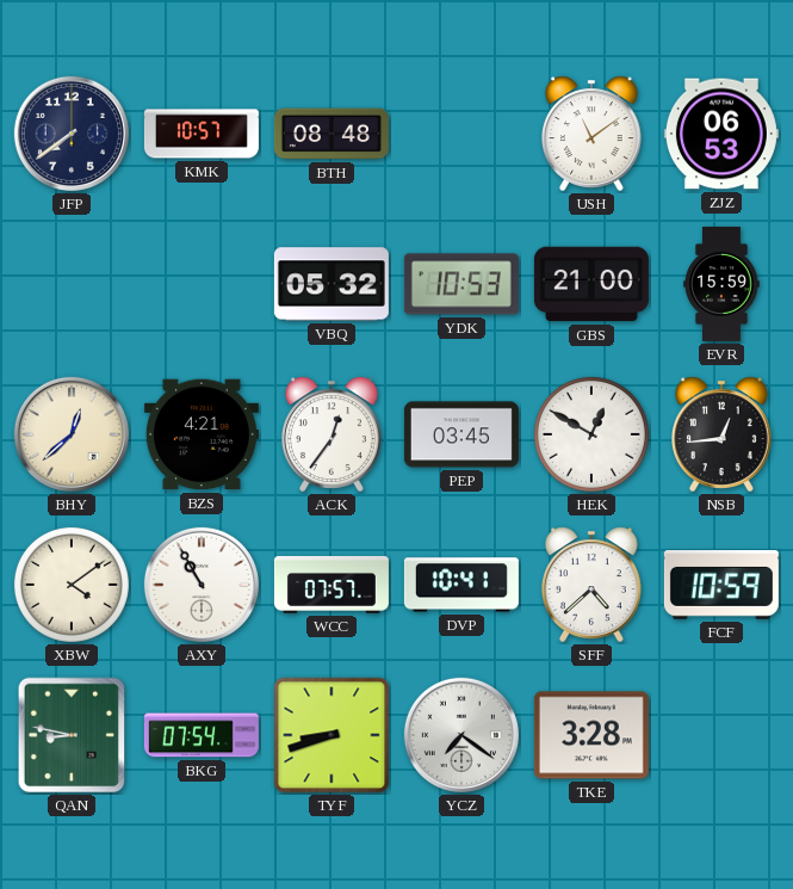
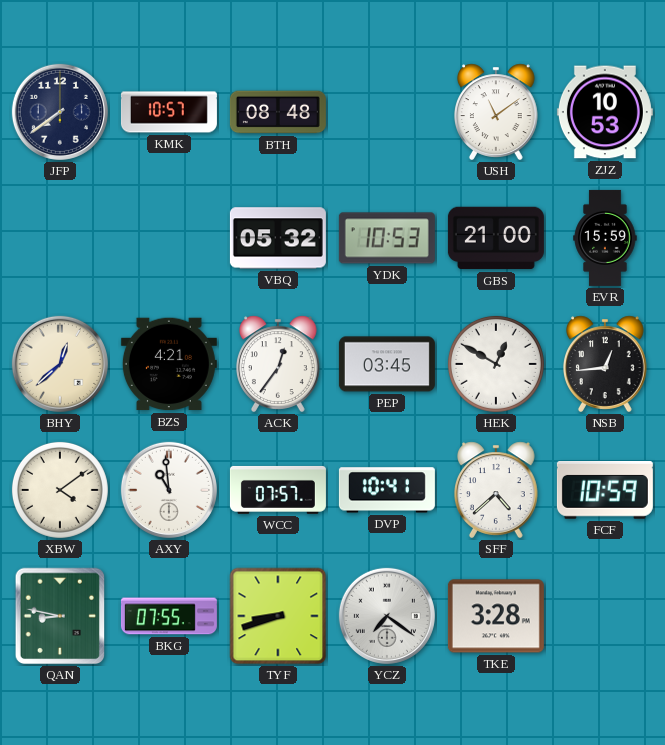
ZJZ: 06:53 -> 10:53 (605, 112)
AXY: 10:55 -> 10:59 (169, 490)
BKG: 07:54 -> 07:55 (169, 616)
